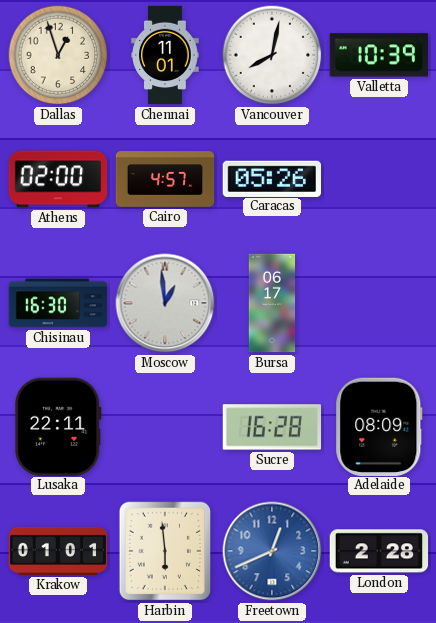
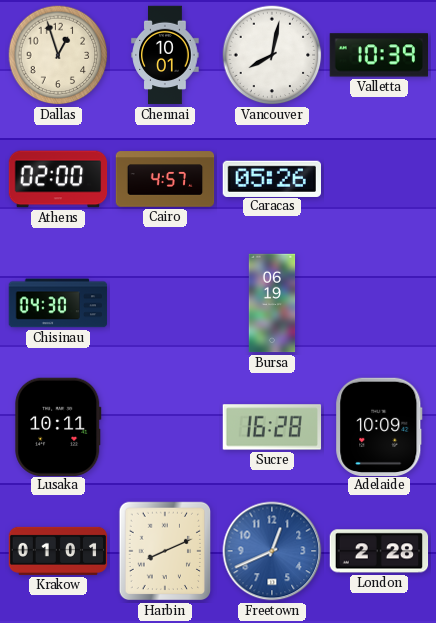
Chennai: 11:01 -> 10:01 (165, 55)
Chisinau: 16:30 -> 04:30 (58, 303)
Moscow: 12:59 -> none (165, 303)
Bursa: 06:17 -> 06:19 (272, 303)
Lusaka: 22:11 -> 10:11 (58, 426)
Adelaide: 08:09 -> 10:09 (379, 426)
Harbin: 5:59 -> 8:11 (165, 551)
